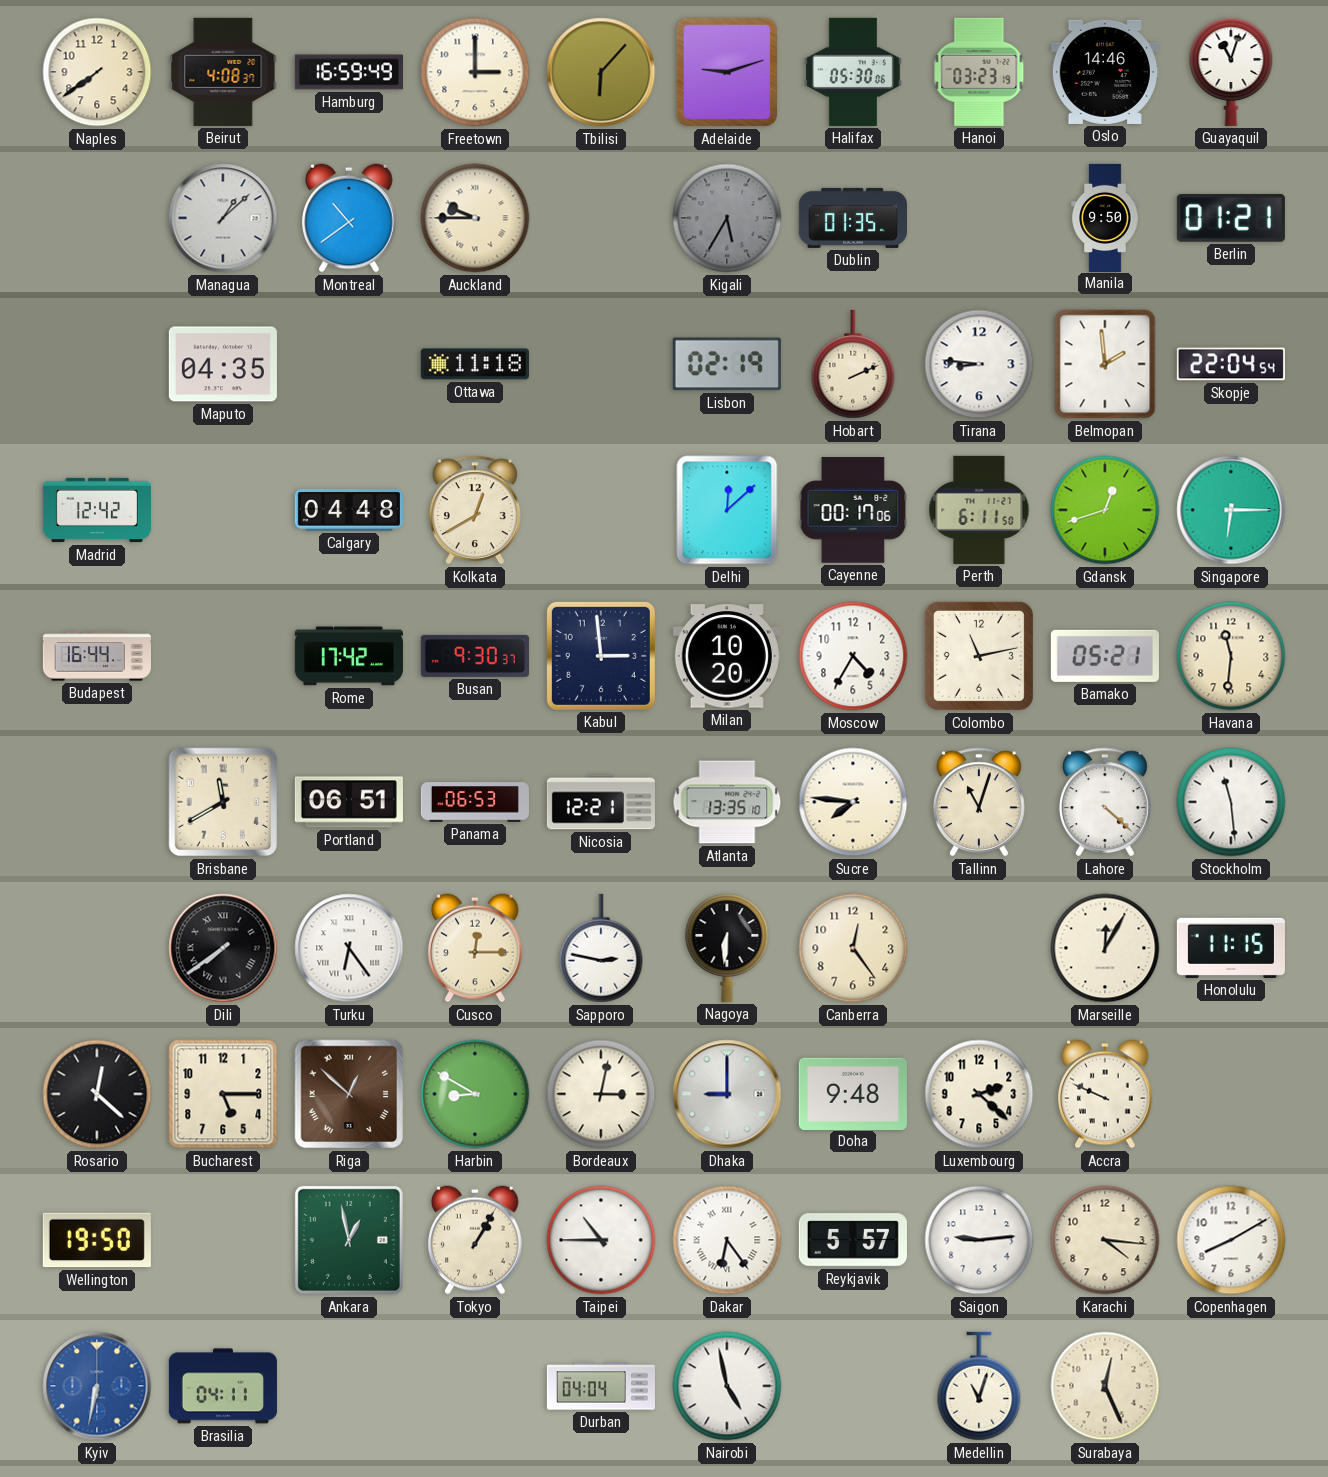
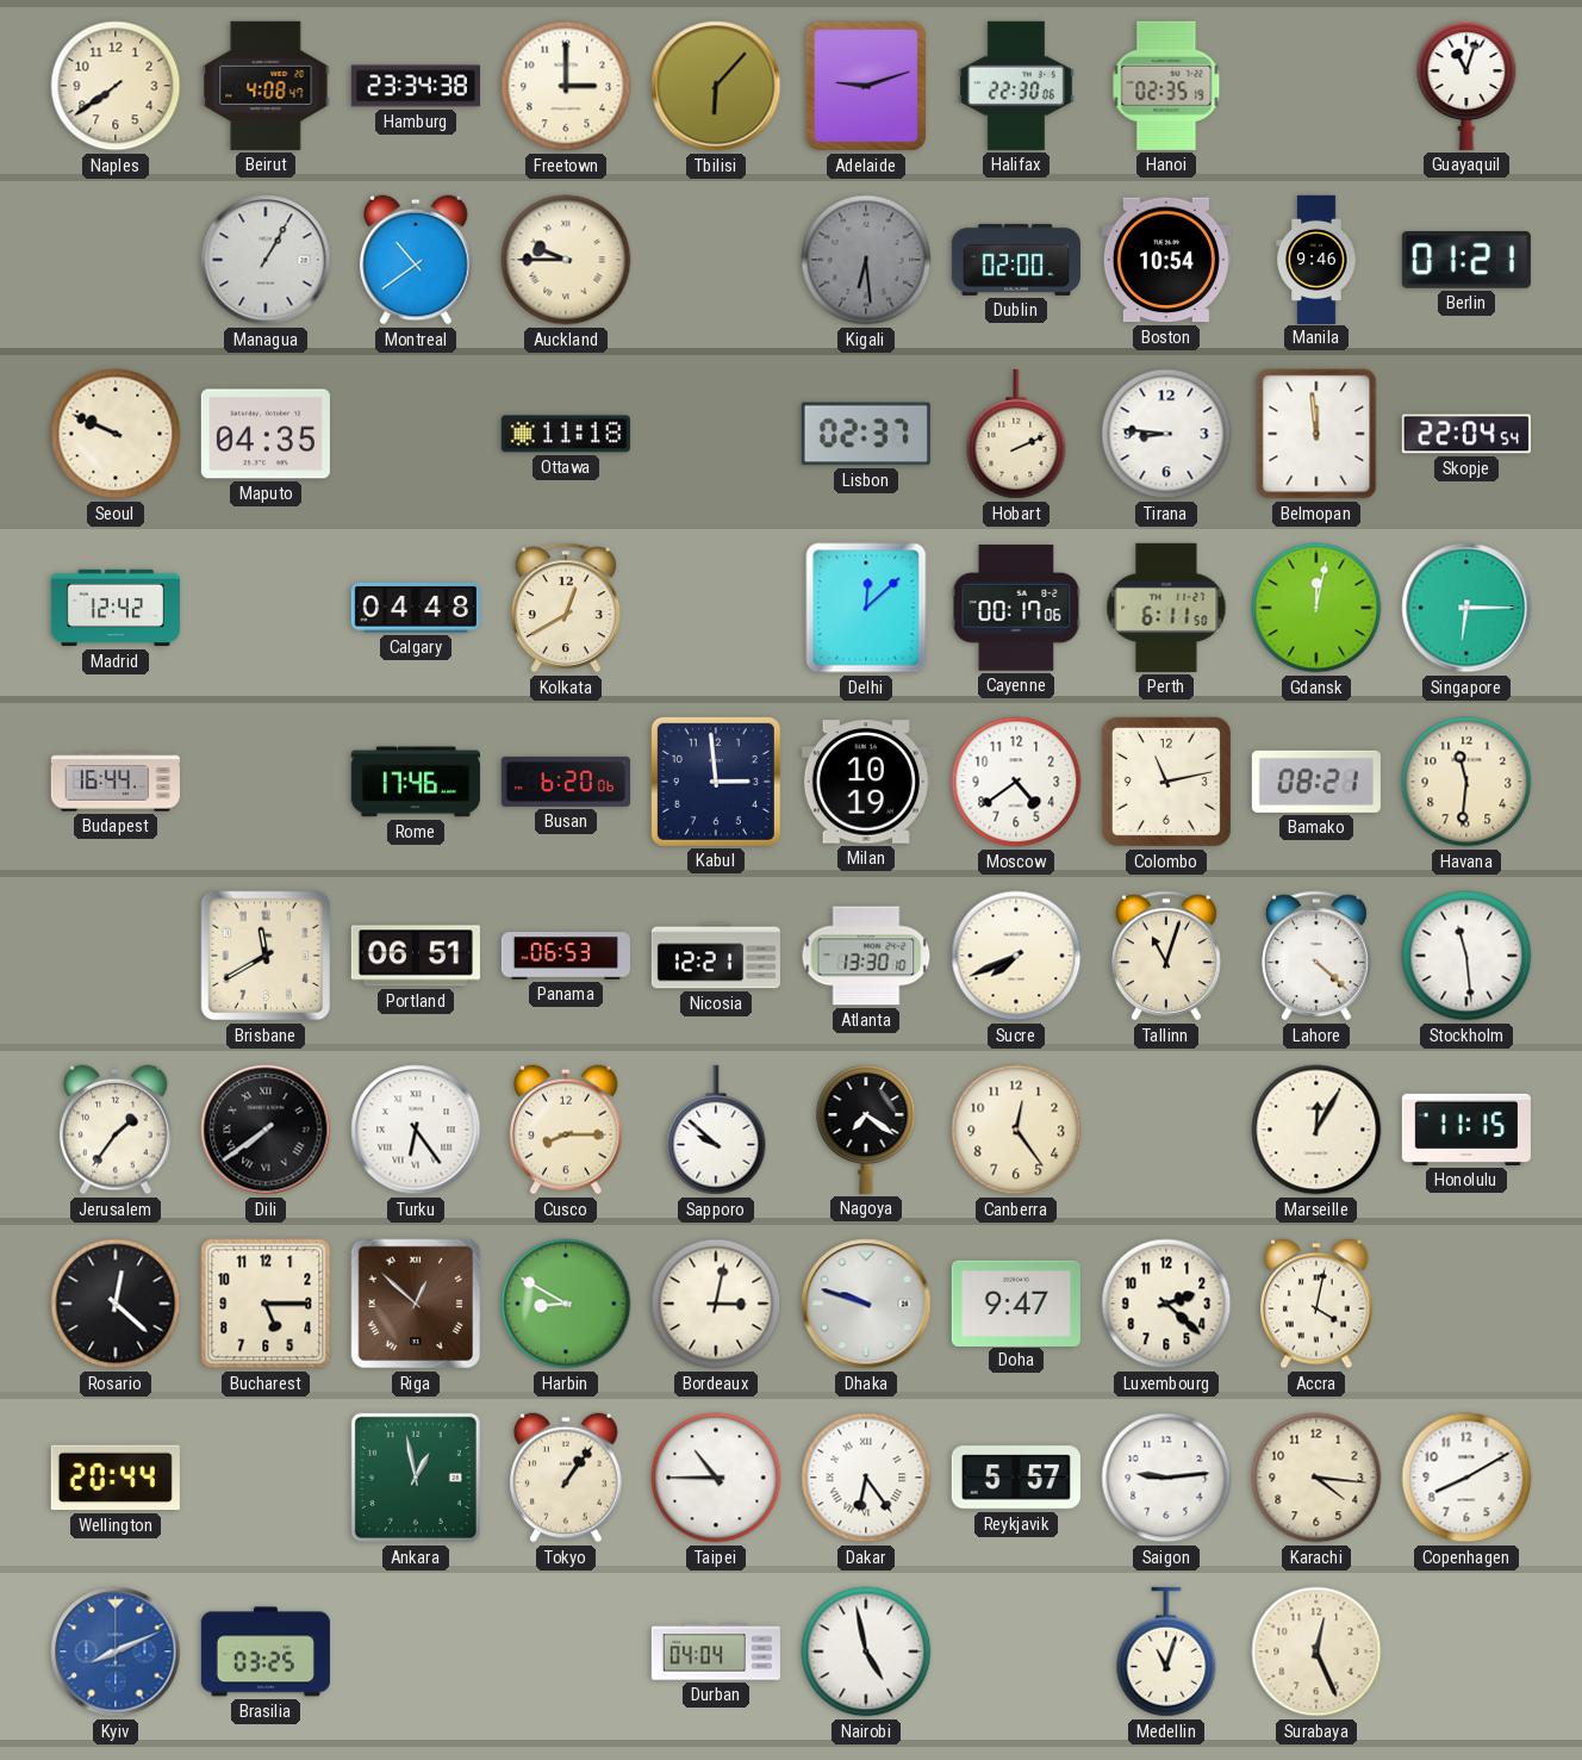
Beirut: 4:08:37 -> 4:08:47 (266, 86)
Hamburg: 16:59 -> 23:34 (416, 86)
Halifax: 05:30 -> 22:30 (1016, 86)
Hanoi: 03:23 -> 02:35 (1166, 86)
Oslo: 14:46 -> none (1105, 72)
Managua: 1:08 -> 1:05 (266, 260)
Kigali: 5:35 -> 6:29 (866, 260)
Dublin: 01:35 -> 02:00 (1016, 260)
Boston: none -> 10:54 (1166, 260)
Manila: 9:50 -> 9:46 (1316, 259)
Seoul: none -> 9:49 (116, 434)
Lisbon: 02:19 -> 02:37 (866, 434)
Belmopan: 1:59 -> 11:59 (1316, 434)
Gdansk: 12:42 -> 12:02 (1316, 608)
Rome: 17:42 -> 17:46 (416, 782)
Busan: 9:30 -> 6:20 (566, 782)
Milan: 10:20 -> 10:19 (866, 782)
Moscow: 4:35 -> 4:39 (1016, 782)
Bamako: 05:21 -> 08:21 (1316, 782)
Atlanta: 13:35 -> 13:30 (866, 956)
Sucre: 7:46 -> 7:41 (1016, 956)
Jerusalem: none -> 1:36 (117, 1130)
Cusco: 12:15 -> 8:15 (567, 1130)
Sapporo: 2:47 -> 9:52 (716, 1130)
Nagoya: 6:31 -> 7:21 (866, 1130)
Dhaka: 9:00 -> 9:48 (866, 1304)
Doha: 9:48 -> 9:47 (1016, 1302)
Accra: 9:49 -> 4:02 (1318, 1304)
Wellington: 19:50 -> 20:44 (116, 1478)
Tokyo: 1:05 -> 1:06 (567, 1478)
Kyiv: 6:32 -> 8:11 (116, 1652)
Brasilia: 04:11 -> 03:25 (266, 1652)
